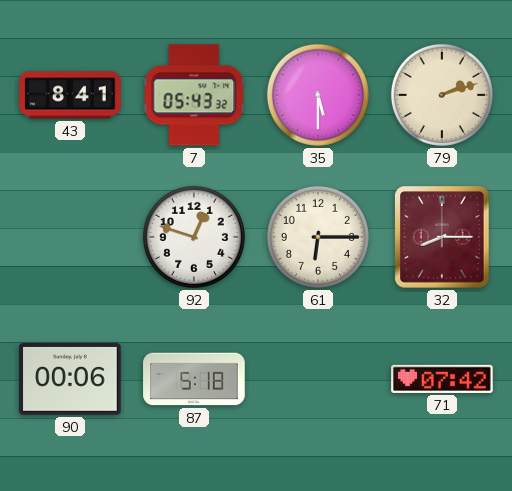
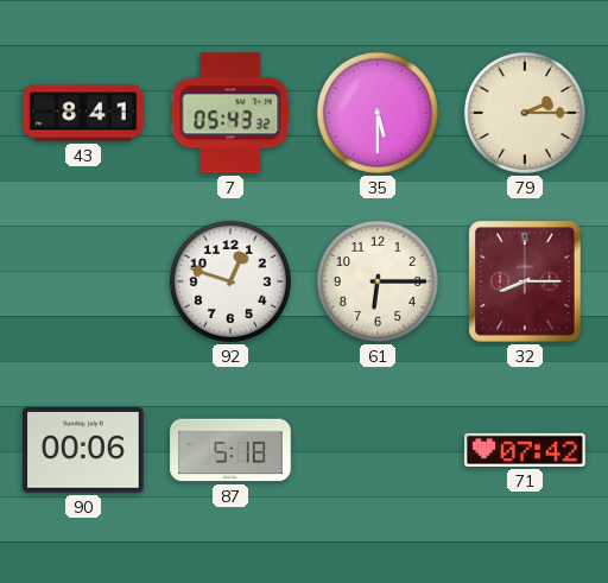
79: 2:12 -> 2:15 (525, 113)
